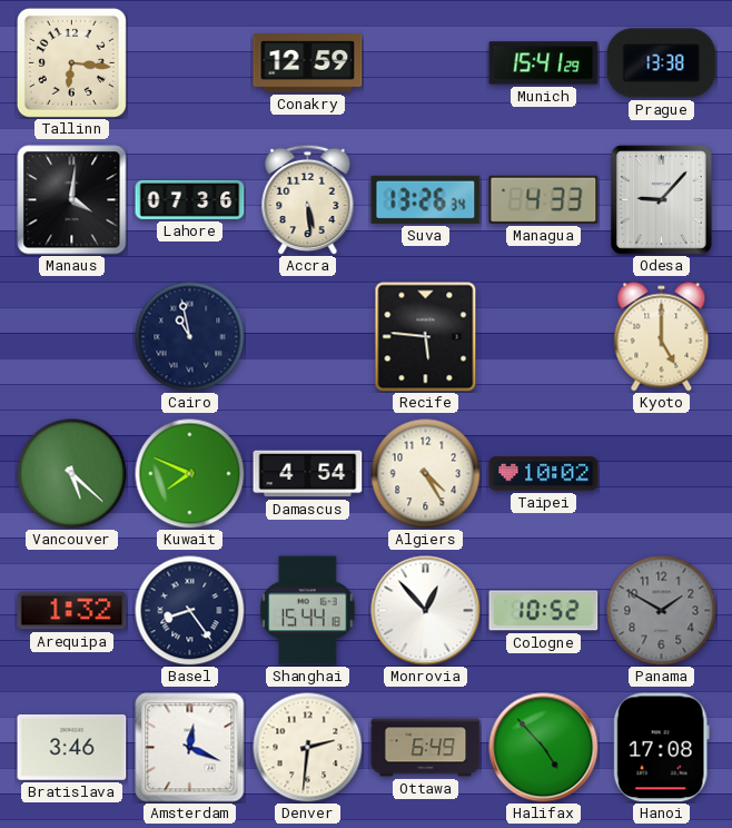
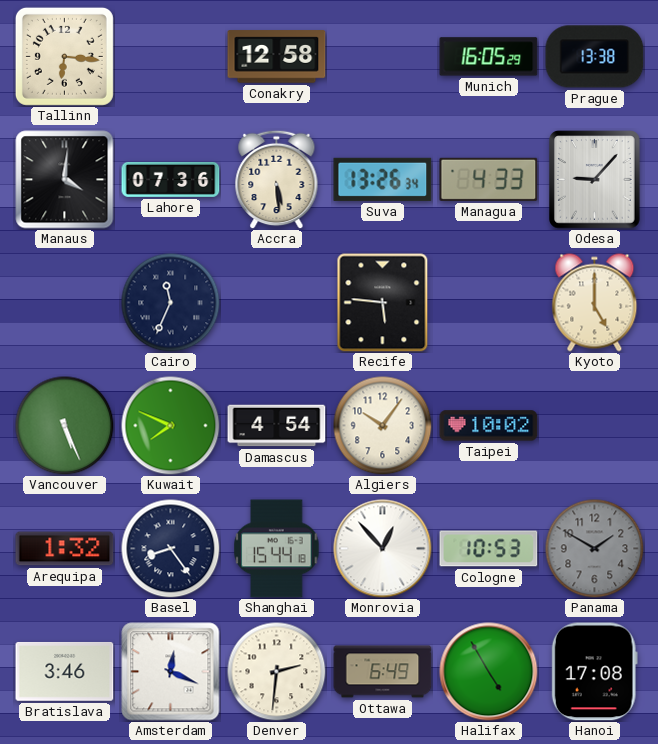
Conakry: 12:59 -> 12:58 (277, 57)
Munich: 15:41 -> 16:05 (489, 57)
Cairo: 10:58 -> 11:34 (171, 303)
Vancouver: 5:22 -> 5:26 (65, 426)
Algiers: 4:25 -> 10:06 (383, 426)
Cologne: 10:52 -> 10:53 (489, 549)
Halifax: 4:53 -> 4:55 (489, 672)
